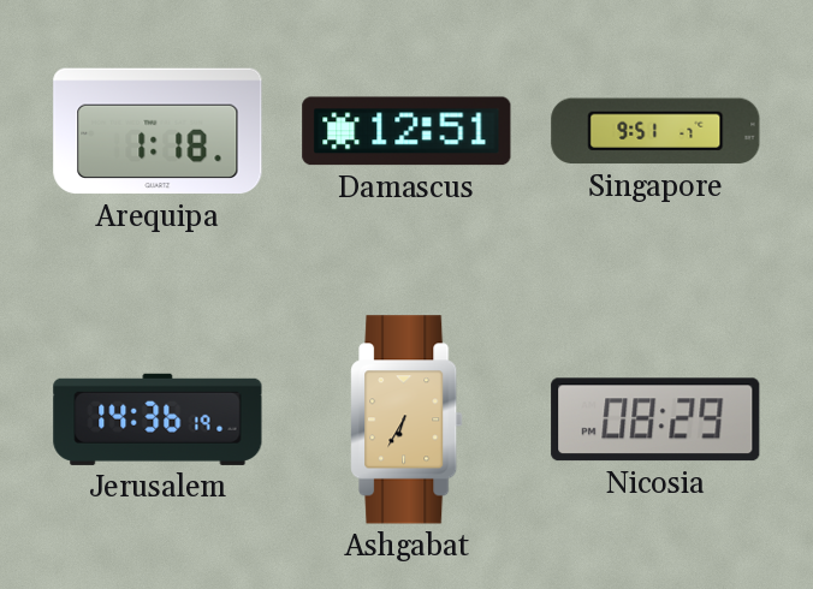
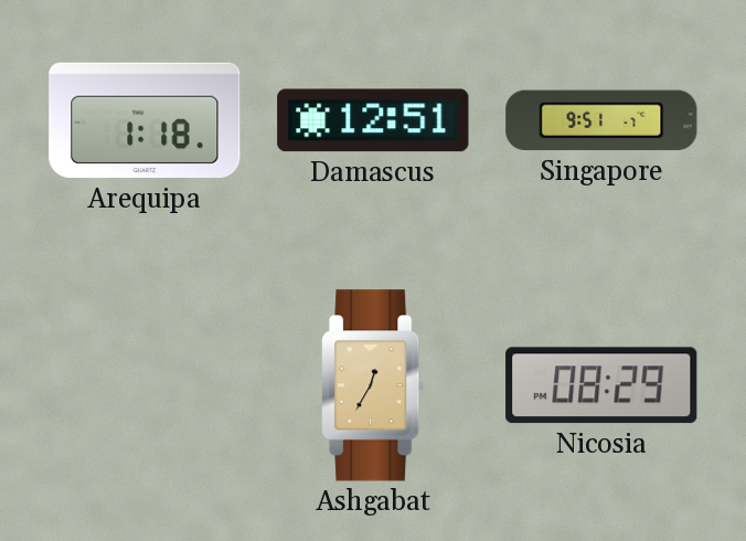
Jerusalem: 14:36 -> none (158, 420)
Ashgabat: 6:35 -> 12:35 (373, 385)
